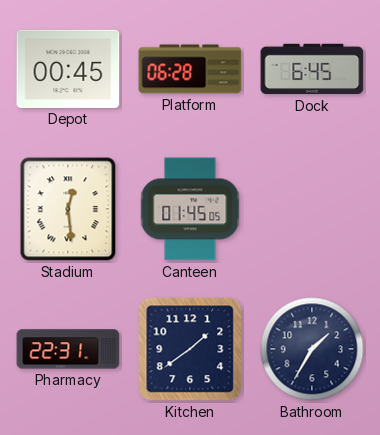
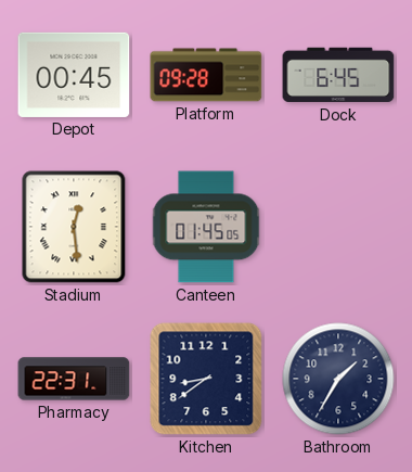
Platform: 06:28 -> 09:28 (206, 75)
Kitchen: 1:39 -> 8:39 (206, 379)
